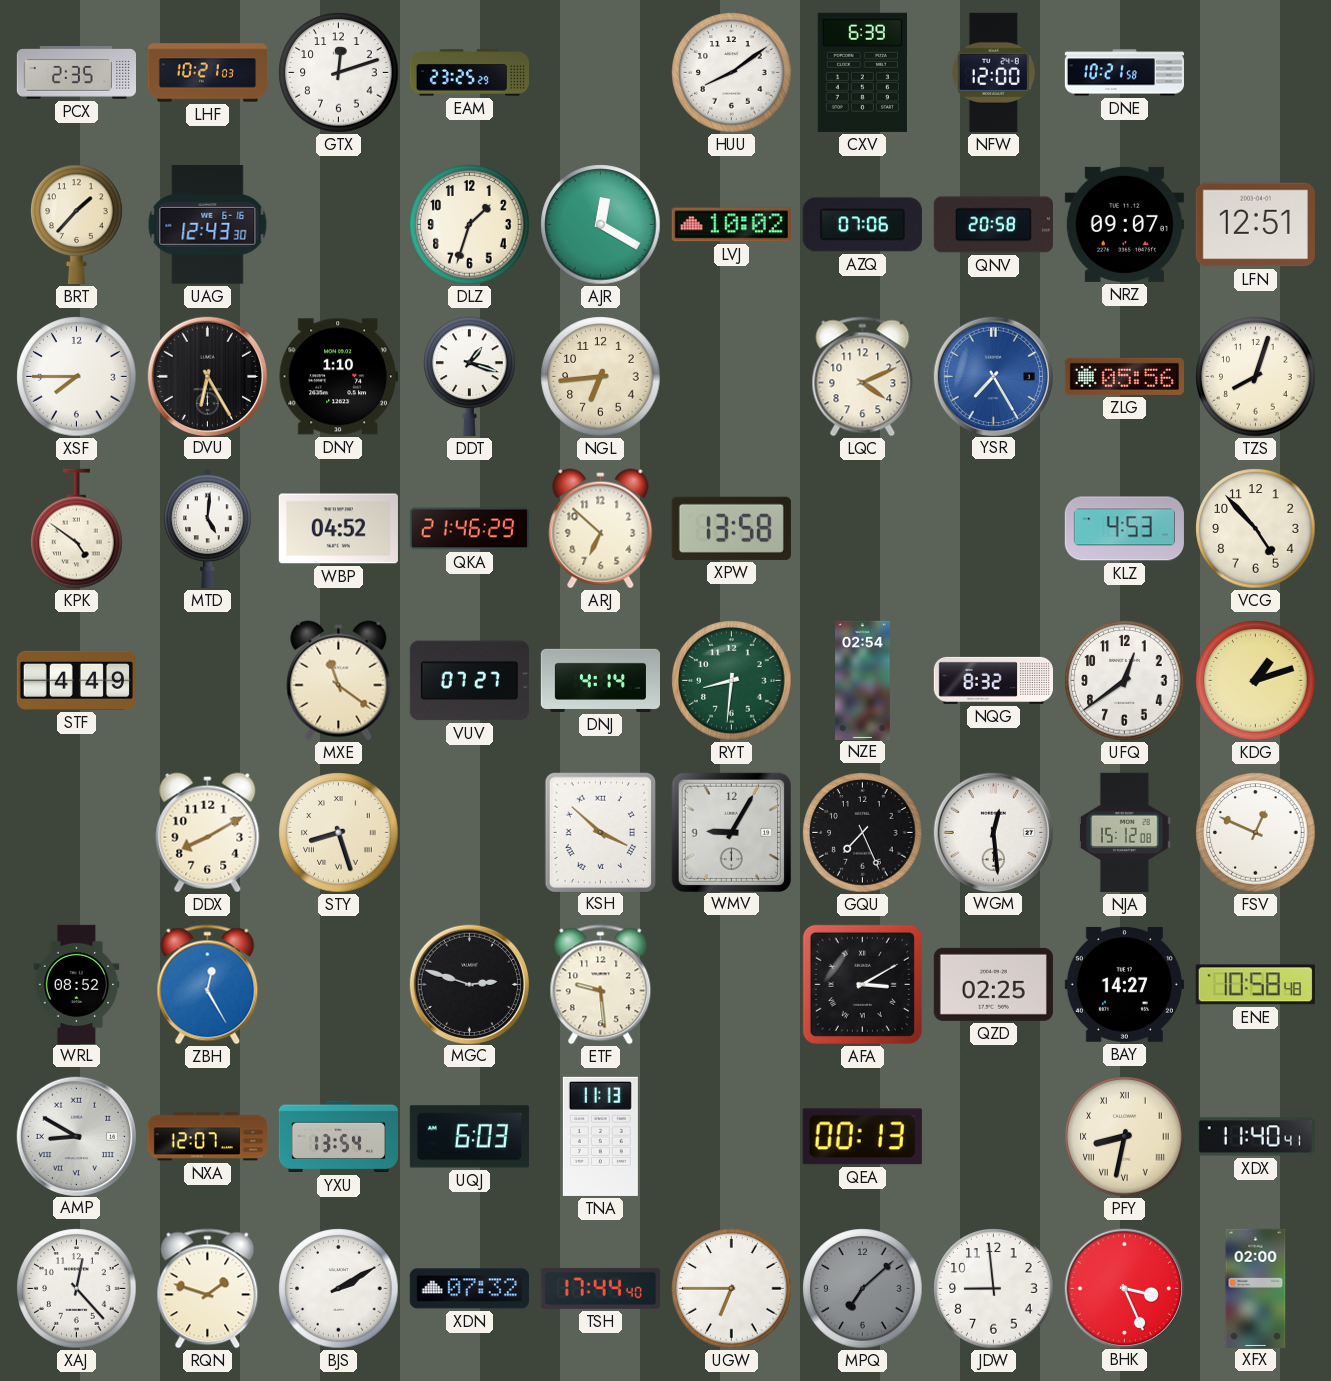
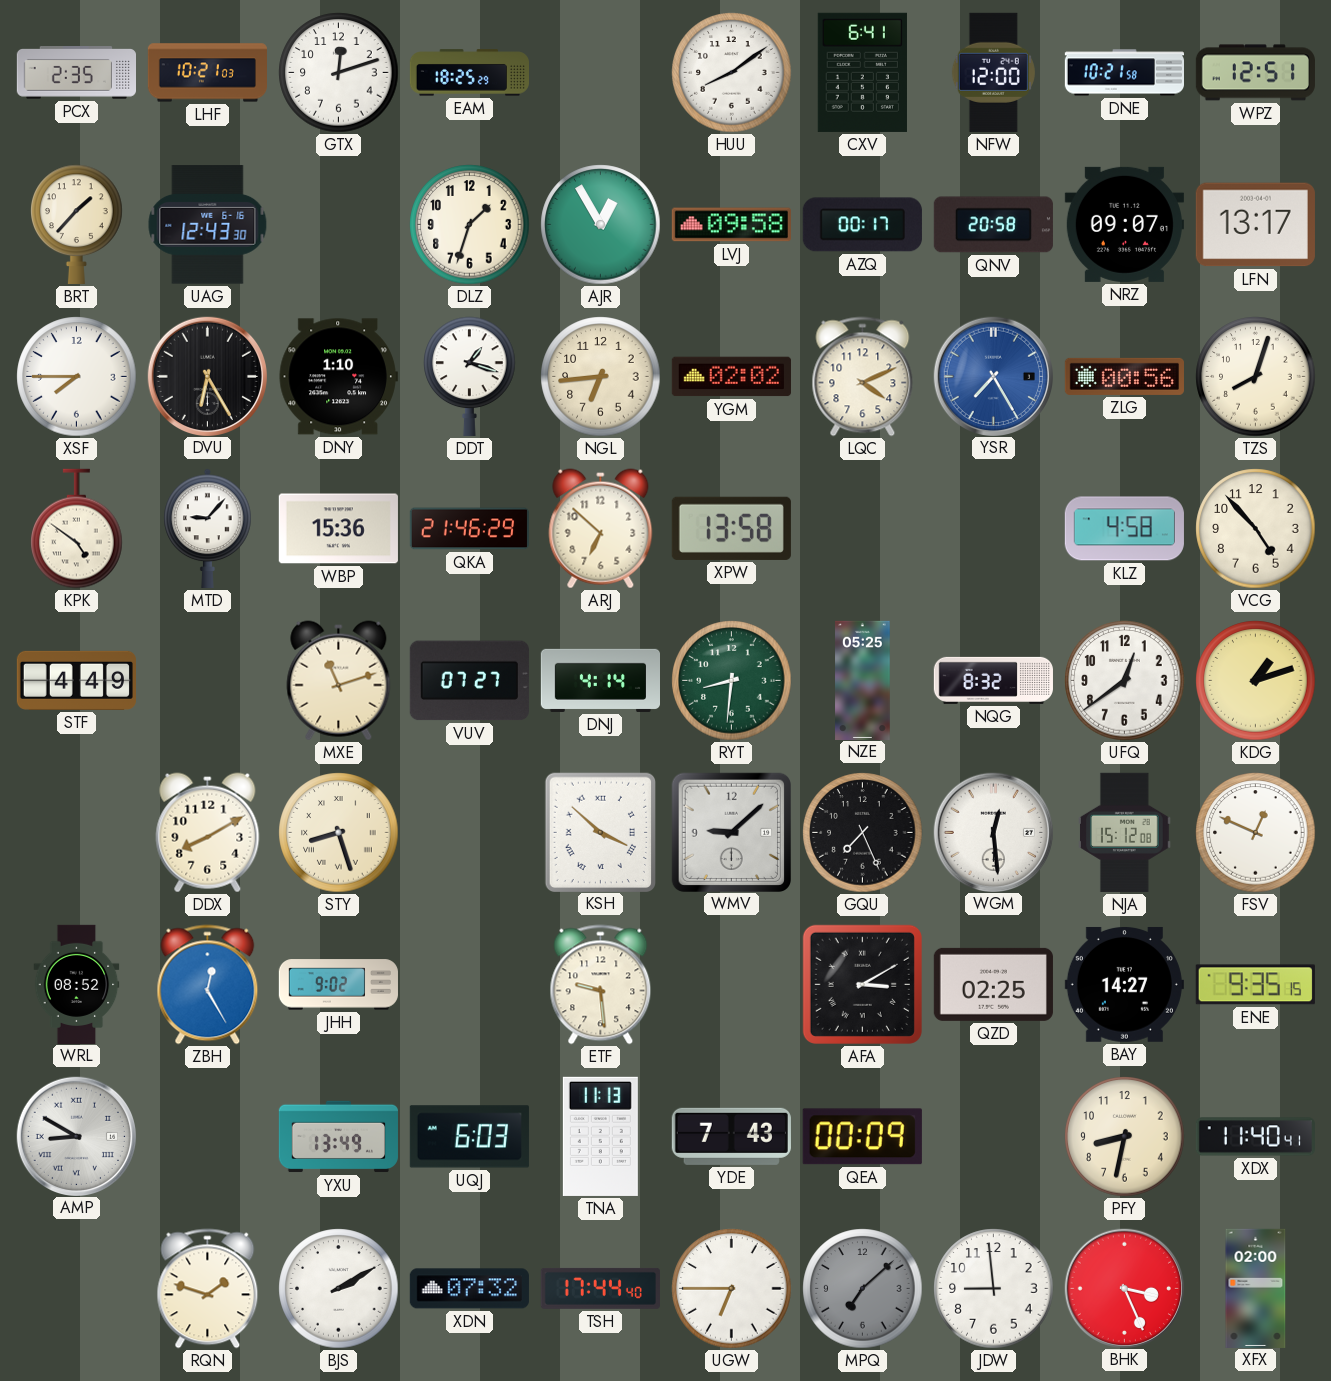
EAM: 23:25 -> 18:25 (469, 73)
CXV: 6:39 -> 6:41 (862, 72)
WPZ: none -> 12:51 (1255, 73)
AJR: 12:20 -> 12:55 (601, 225)
LVJ: 10:02 -> 09:58 (731, 225)
AZQ: 07:06 -> 00:17 (862, 225)
LFN: 12:51 -> 13:17 (1255, 225)
YGM: none -> 02:02 (731, 377)
ZLG: 05:56 -> 00:56 (1124, 376)
MTD: 5:01 -> 9:07 (208, 528)
WBP: 04:52 -> 15:36 (338, 529)
KLZ: 4:53 -> 4:58 (1124, 529)
MXE: 11:21 -> 11:12 (339, 681)
NZE: 02:54 -> 05:25 (863, 680)
WMV: 9:05 -> 9:08 (731, 832)
JHH: none -> 9:02 (338, 985)
MGC: 2:48 -> none (469, 984)
ENE: 10:58 -> 9:35 (1255, 985)
NXA: 12:07 -> none (207, 1137)
YXU: 13:54 -> 13:49 (338, 1137)
YDE: none -> 7:43 (731, 1136)
QEA: 00:13 -> 00:09 (862, 1137)
PFY numerals: Roman -> Arabic (1125, 1137)
XAJ: 12:23 -> none (77, 1289)
